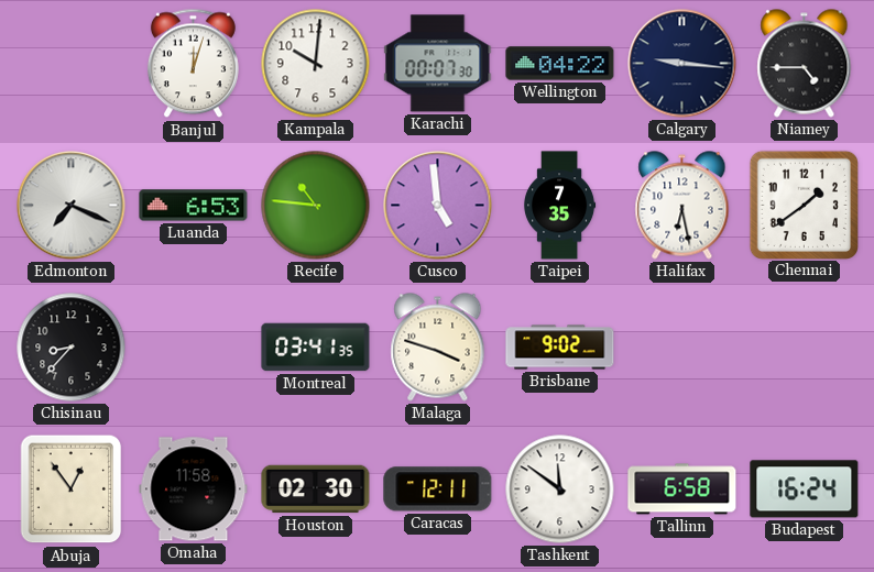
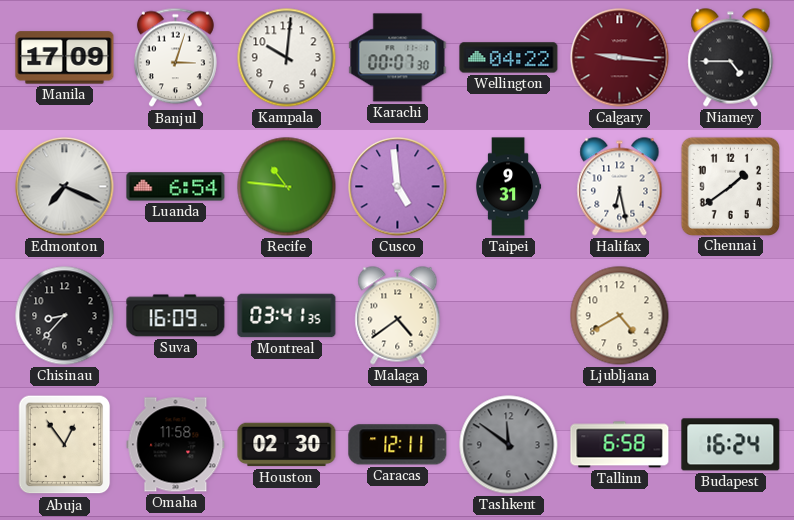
Manila: none -> 17:09 (65, 58)
Banjul: 12:03 -> 3:03 (175, 58)
Calgary dial: navy -> burgundy (620, 58)
Luanda: 6:53 -> 6:54 (176, 187)
Taipei: 7:35 -> 9:31 (509, 187)
Suva: none -> 16:09 (176, 316)
Malaga: 3:48 -> 4:39 (398, 316)
Brisbane: 9:02 -> none (560, 348)
Ljubljana: none -> 4:40 (620, 316)
Tashkent dial: white -> grey (509, 445)
